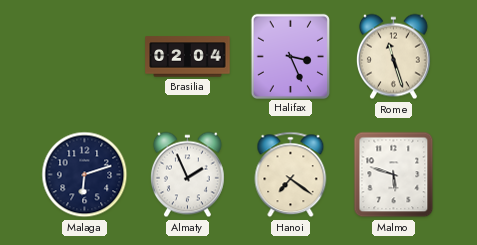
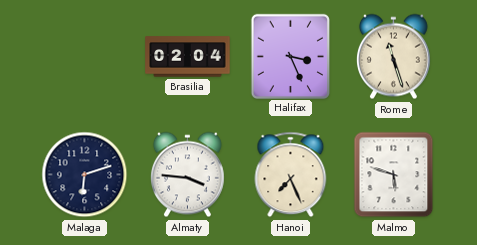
Almaty: 1:56 -> 3:46 (187, 175)
Hanoi: 7:21 -> 7:26 (291, 175)
